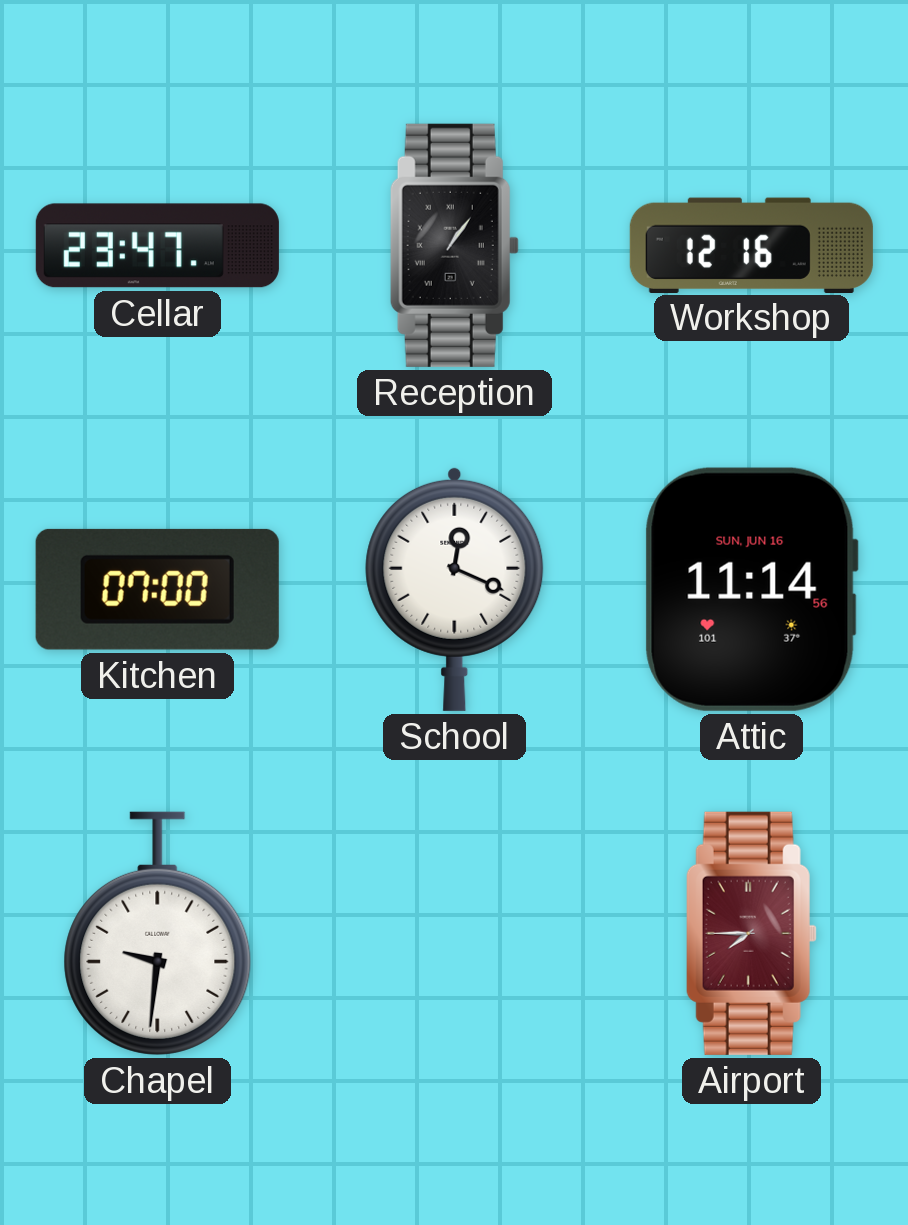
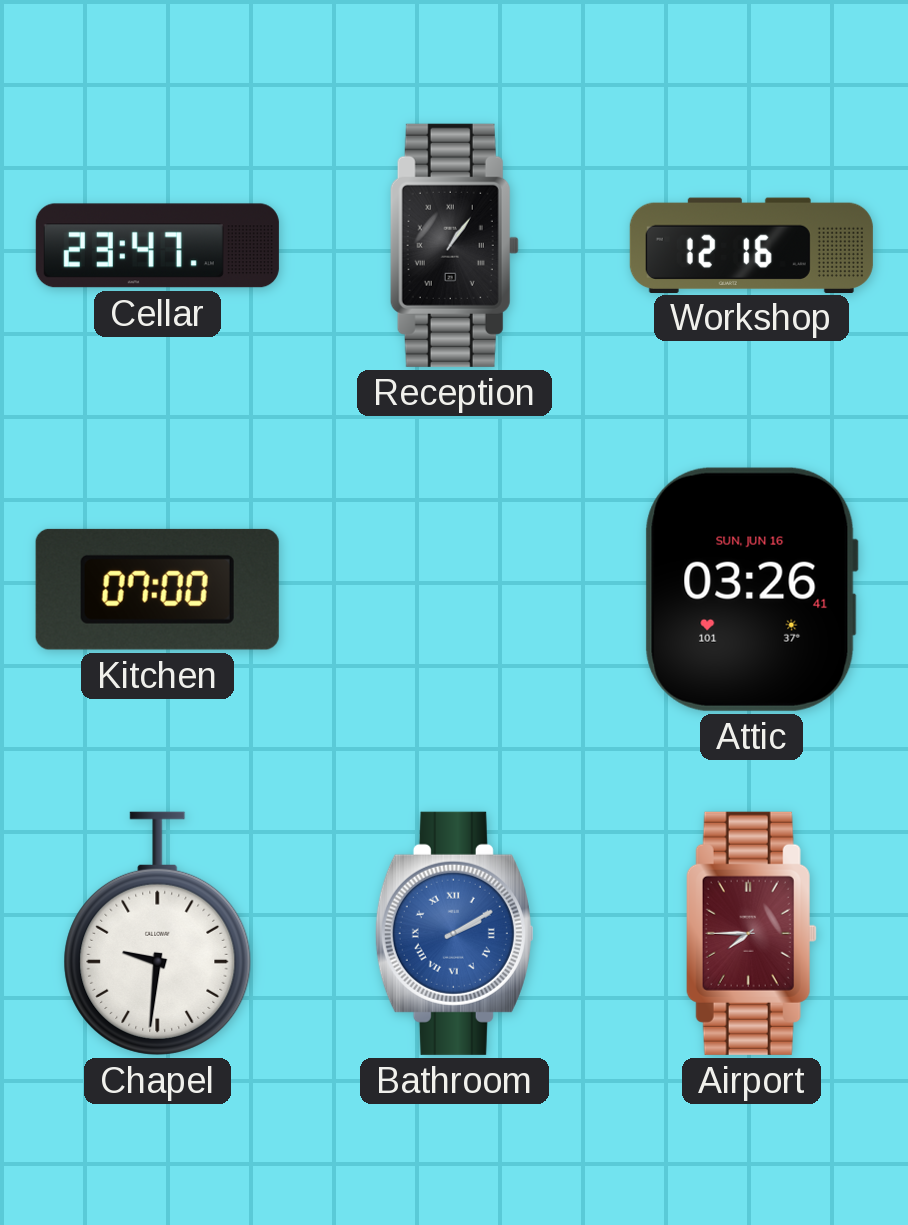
School: 12:19 -> none (455, 589)
Attic: 11:14 -> 03:26 (751, 589)
Bathroom: none -> 2:10 (454, 933)
